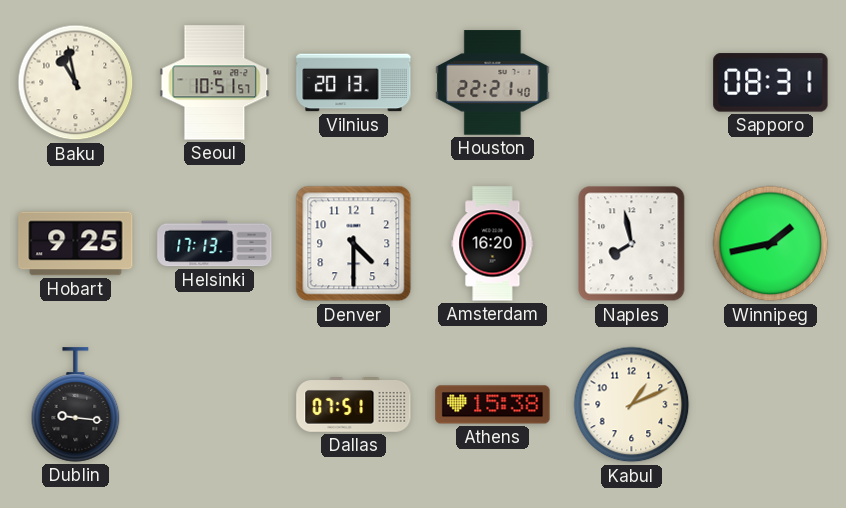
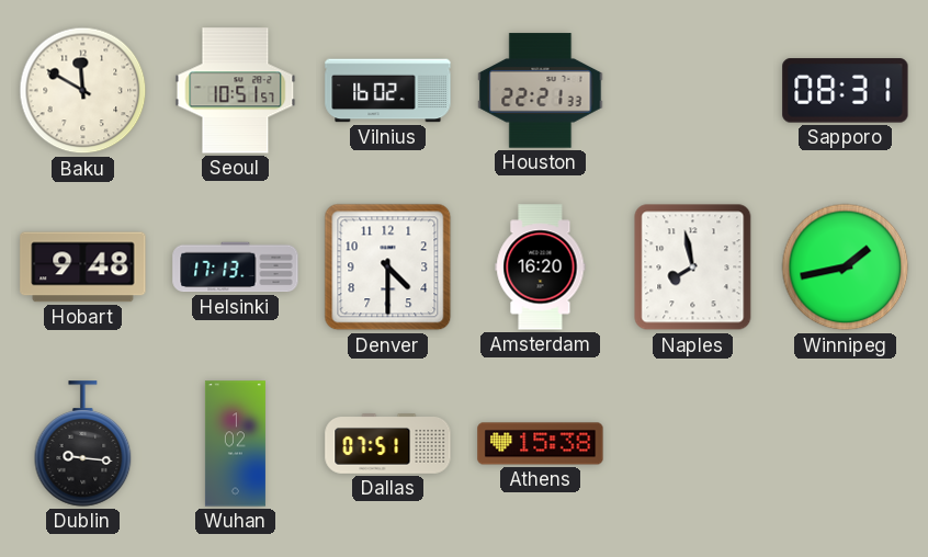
Baku: 10:58 -> 11:50 (83, 91)
Vilnius: 20:13 -> 16:02 (388, 91)
Houston: 22:21:40 -> 22:21:33 (541, 91)
Hobart: 9:25 -> 9:48 (83, 268)
Wuhan: none -> 1:02 (235, 444)
Kabul: 1:11 -> none (632, 405)
